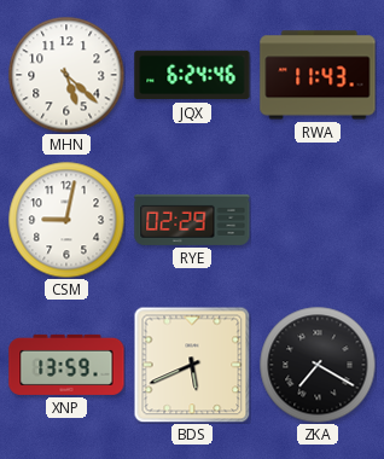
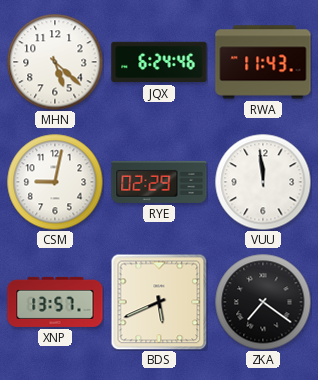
VUU: none -> 11:59 (263, 182)
XNP: 13:59 -> 13:57 (55, 302)
ZKA: 7:20 -> 7:21 (263, 302)
